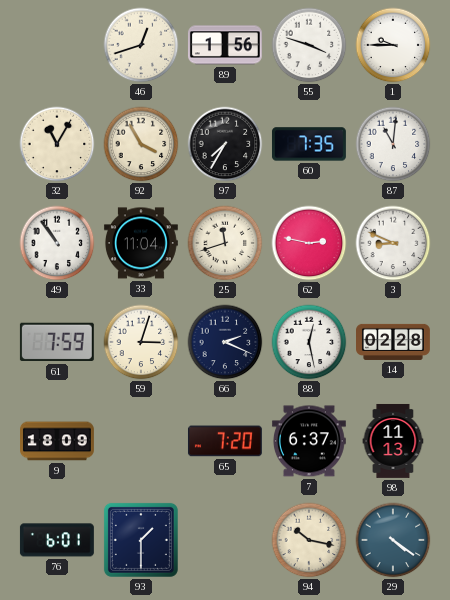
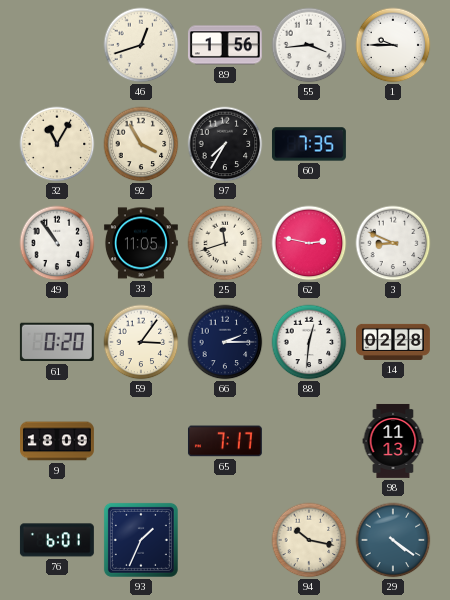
55: 3:48 -> 3:44 (309, 45)
87: 11:01 -> none (393, 144)
33: 11:04 -> 11:05 (141, 243)
61: 7:59 -> 0:20 (57, 342)
59: 3:03 -> 3:06 (141, 342)
66: 2:19 -> 2:15 (225, 342)
88: 12:28 -> 12:31 (309, 342)
65: 7:20 -> 7:17 (225, 441)
7: 6:37 -> none (309, 441)
93: 1:30 -> 1:34 (141, 540)
